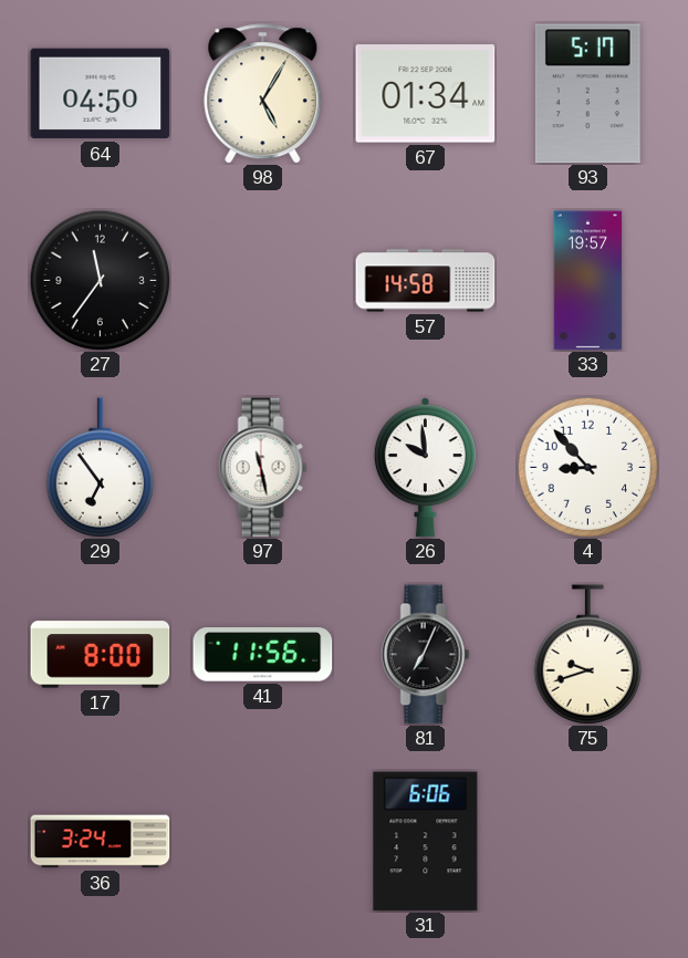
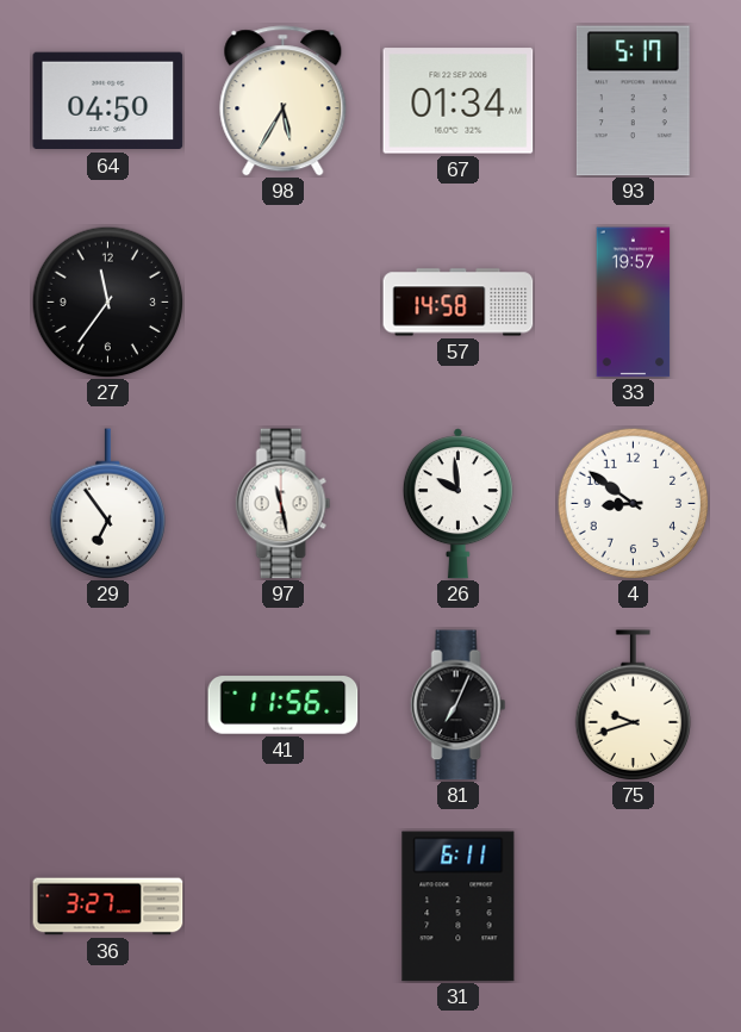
98: 5:05 -> 5:35 (284, 101)
4: 8:53 -> 8:51 (633, 503)
17: 8:00 -> none (101, 655)
36: 3:24 -> 3:27 (108, 907)
31: 6:06 -> 6:11 (459, 907)
